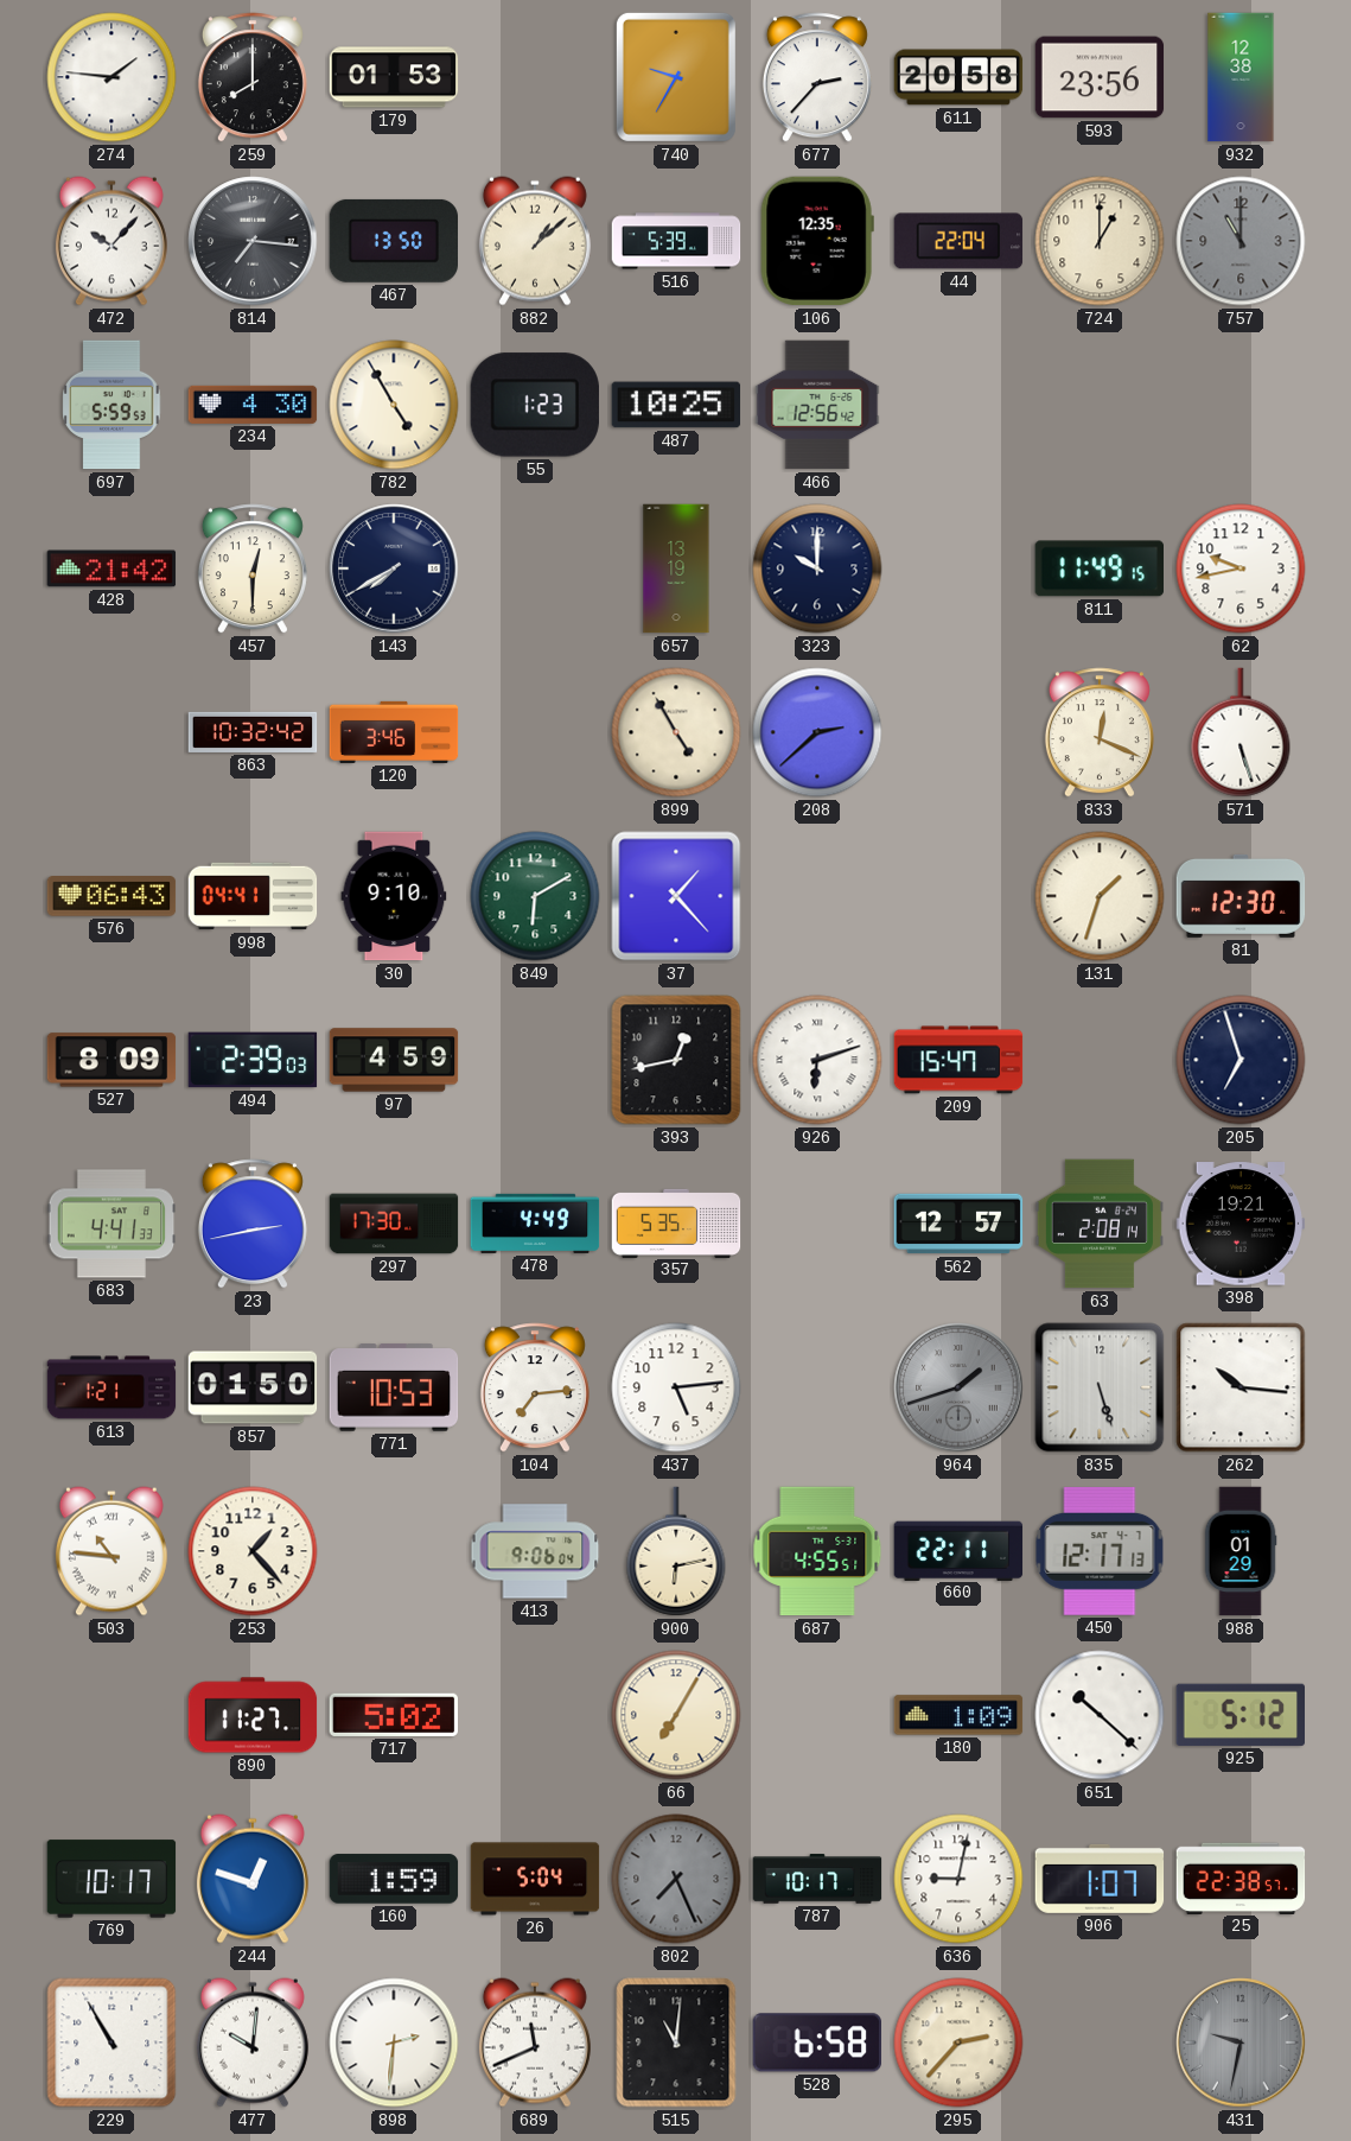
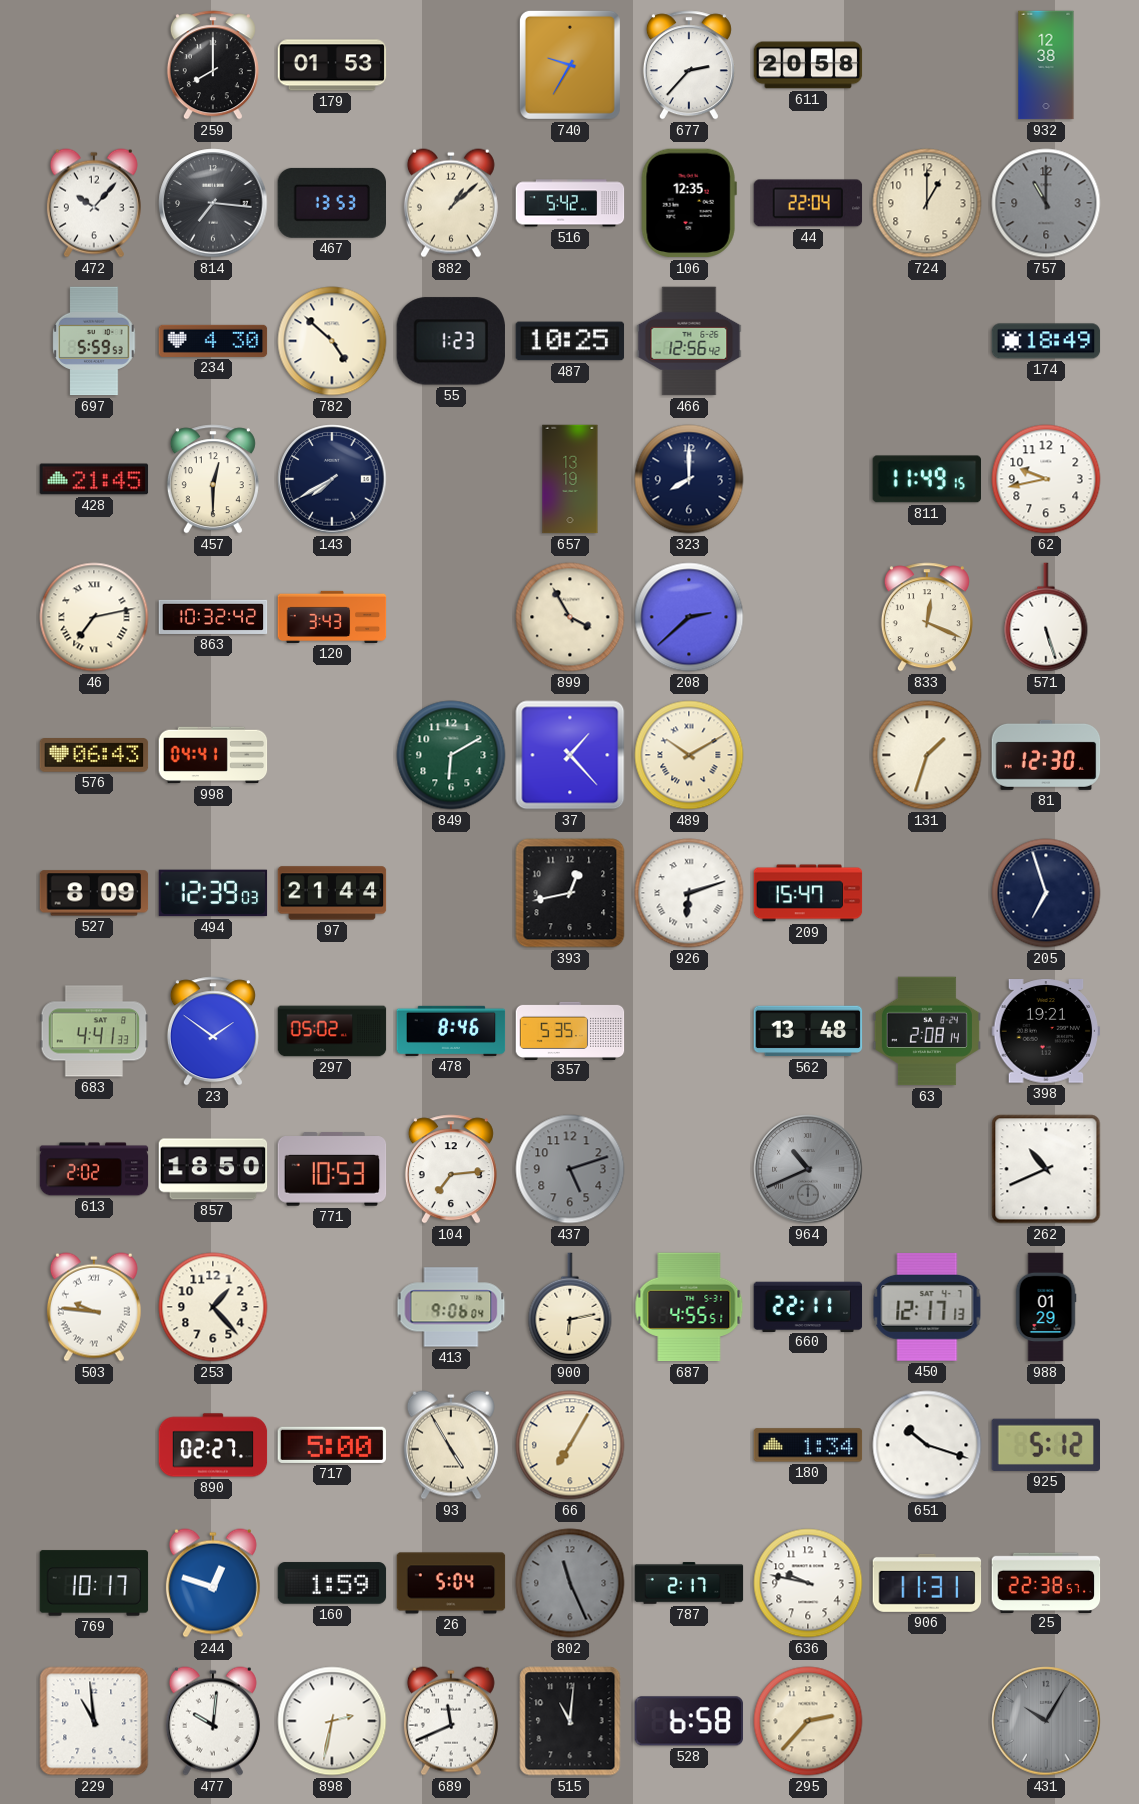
274: 1:46 -> none (111, 77)
593: 23:56 -> none (1100, 77)
467: 13:50 -> 13:53 (332, 203)
516: 5:39 -> 5:42 (570, 203)
782: 4:55 -> 4:52 (332, 341)
174: none -> 18:49 (1046, 341)
428: 21:42 -> 21:45 (94, 479)
323: 10:00 -> 8:00 (689, 479)
46: none -> 7:13 (94, 617)
120: 3:46 -> 3:43 (332, 617)
899: 4:55 -> 3:55 (570, 617)
30: 9:10 -> none (394, 896)
489: none -> 10:10 (689, 755)
494: 2:39 -> 12:39 (213, 893)
97: 4:59 -> 21:44 (332, 893)
23: 2:43 -> 1:51 (213, 1031)
297: 17:30 -> 05:02 (332, 1031)
478: 4:49 -> 8:46 (451, 1031)
562: 12:57 -> 13:48 (808, 1031)
613: 1:21 -> 2:02 (94, 1169)
857: 01:50 -> 18:50 (213, 1169)
437: 5:14 -> 5:12 (570, 1169)
437 dial: white -> grey (570, 1169)
964: 1:42 -> 10:41 (808, 1169)
835: 5:27 -> none (1100, 1387)
262: 10:16 -> 10:41 (1046, 1169)
503: 10:46 -> 9:46 (94, 1307)
890: 11:27 -> 02:27 (213, 1445)
717: 5:02 -> 5:00 (331, 1445)
93: none -> 4:55 (451, 1445)
180: 1:09 -> 1:34 (808, 1445)
651: 10:22 -> 10:18 (927, 1445)
802: 7:26 -> 11:26 (570, 1583)
787: 10:17 -> 2:17 (689, 1583)
636: 9:02 -> 9:47 (808, 1583)
906: 1:07 -> 11:31 (927, 1583)
229: 10:55 -> 10:59 (94, 1721)
898: 2:31 -> 2:32 (332, 1721)
431: 9:32 -> 10:05 (1046, 1721)
